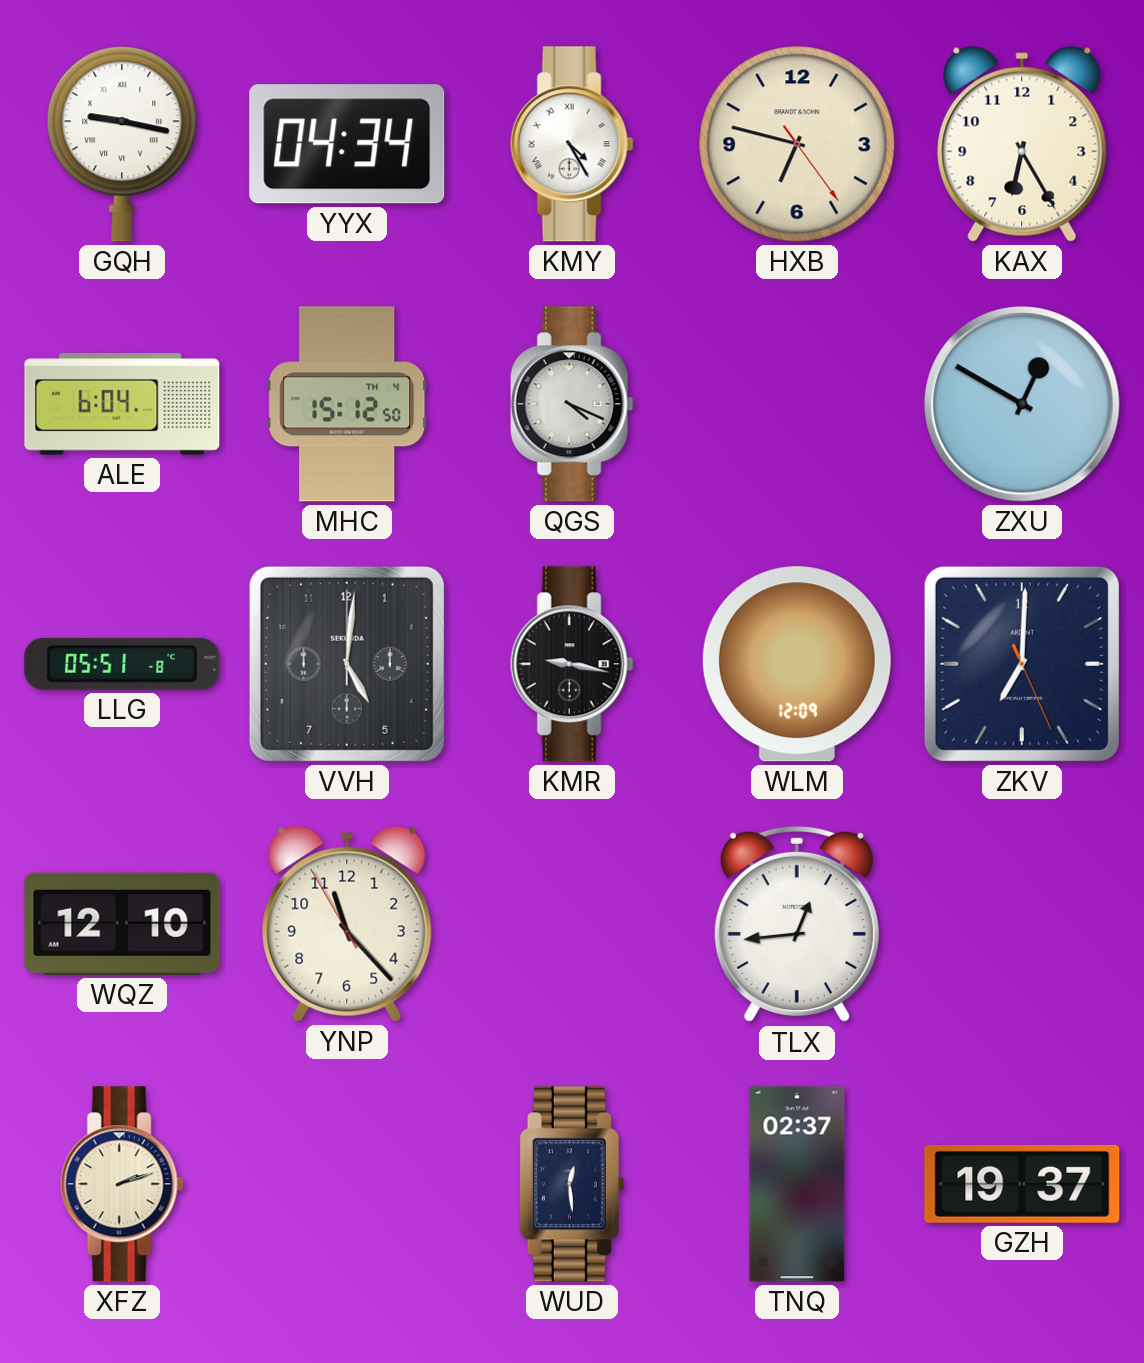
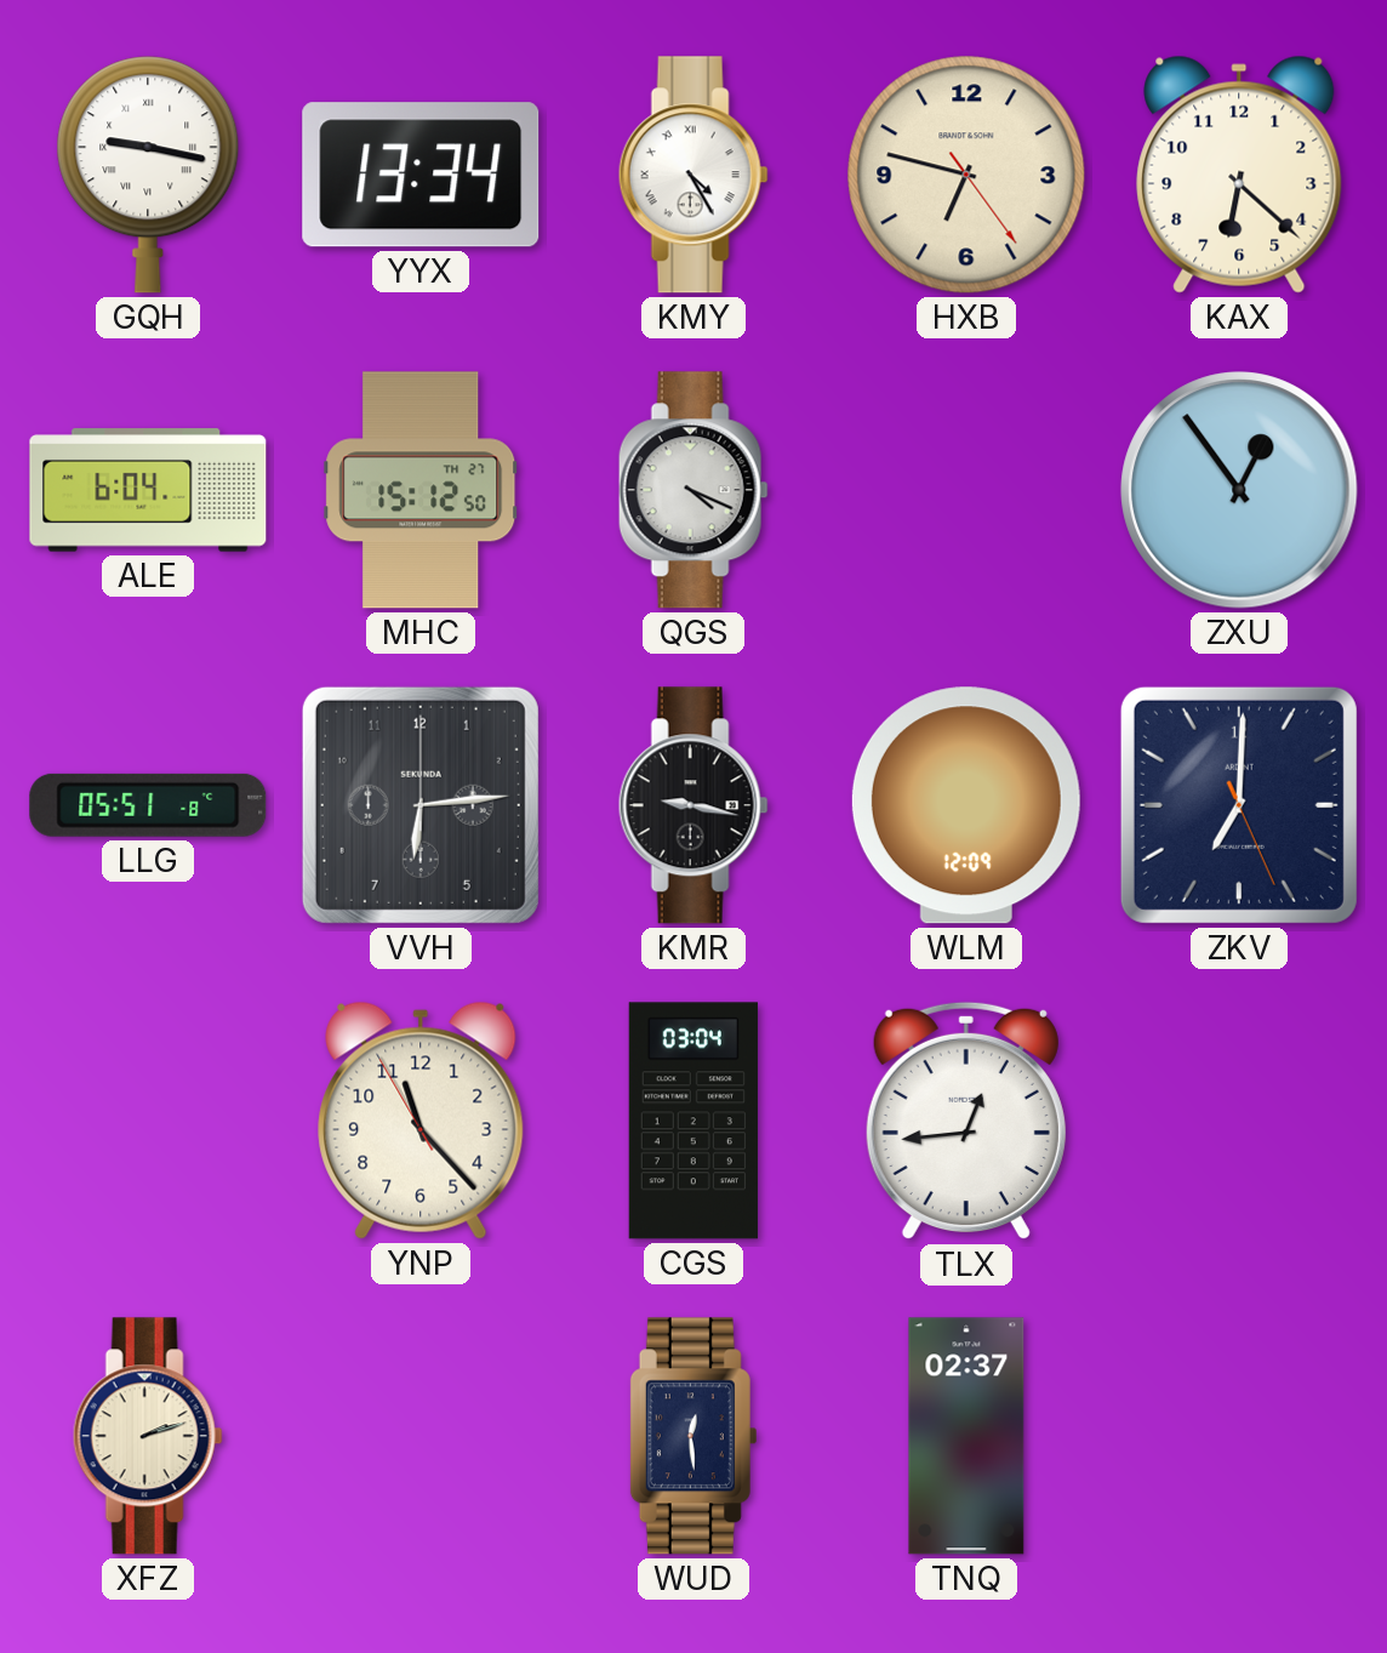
YYX: 04:34 -> 13:34 (421, 175)
KAX: 6:25 -> 6:22 (1239, 175)
MHC date: TH 4 -> TH 27 (421, 490)
ZXU: 12:50 -> 12:54 (1239, 490)
VVH: 5:01 -> 6:14 (421, 805)
WQZ: 12:10 -> none (122, 924)
CGS: none -> 03:04 (693, 1121)
GZH: 19:37 -> none (1022, 1184)
